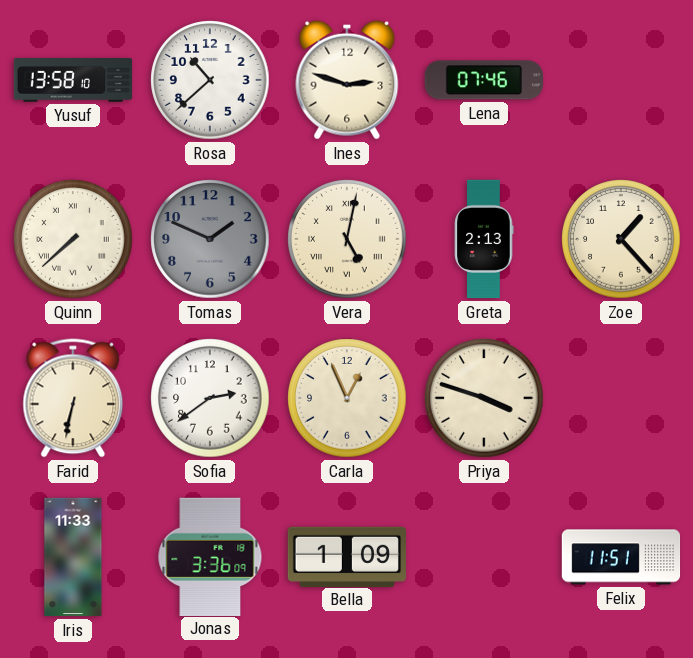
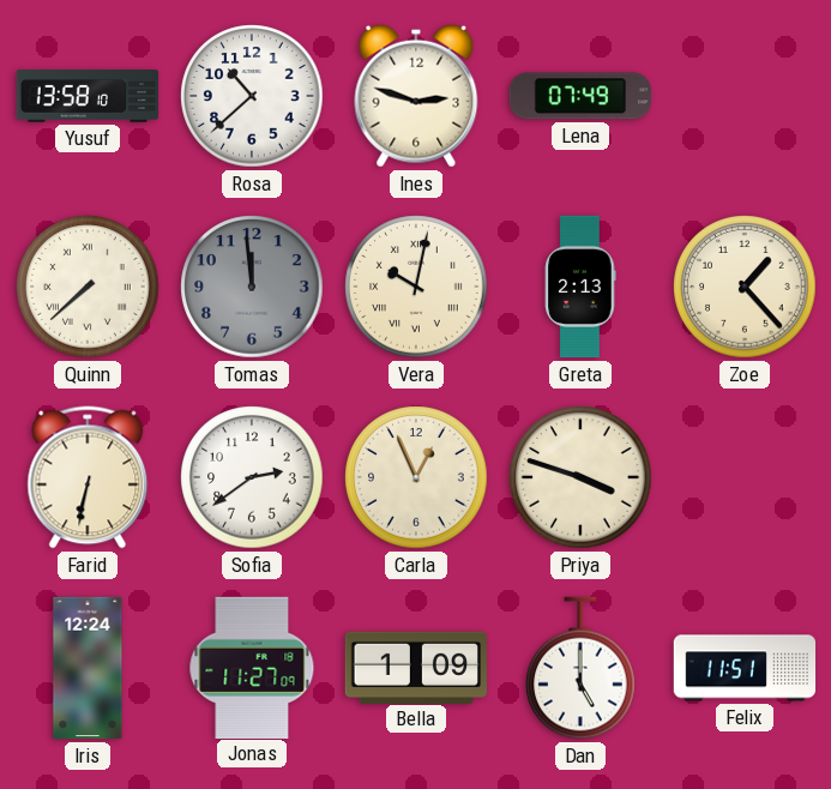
Lena: 07:46 -> 07:49 (580, 96)
Tomas: 1:49 -> 11:59 (252, 287)
Vera: 5:02 -> 10:02 (416, 287)
Iris: 11:33 -> 12:24 (88, 668)
Jonas: 3:36 -> 11:27 (252, 667)
Dan: none -> 5:00 (580, 668)
